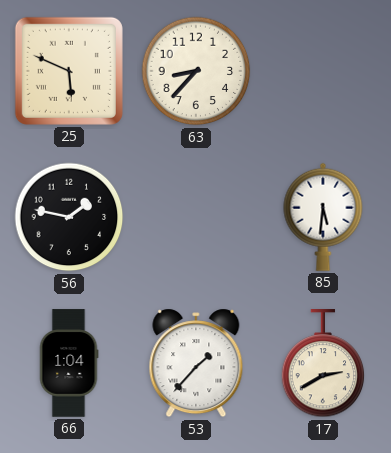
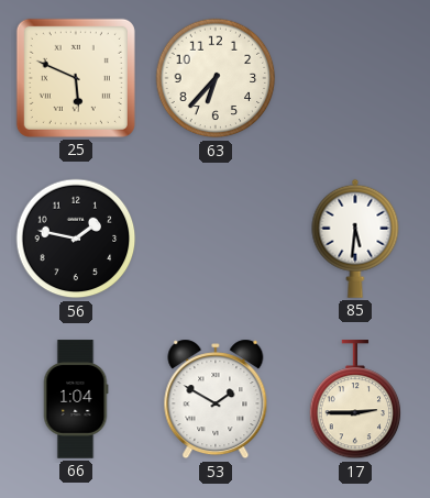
63: 8:37 -> 6:37 (216, 78)
53: 1:37 -> 1:50 (216, 399)
17: 2:40 -> 2:45 (355, 400)
